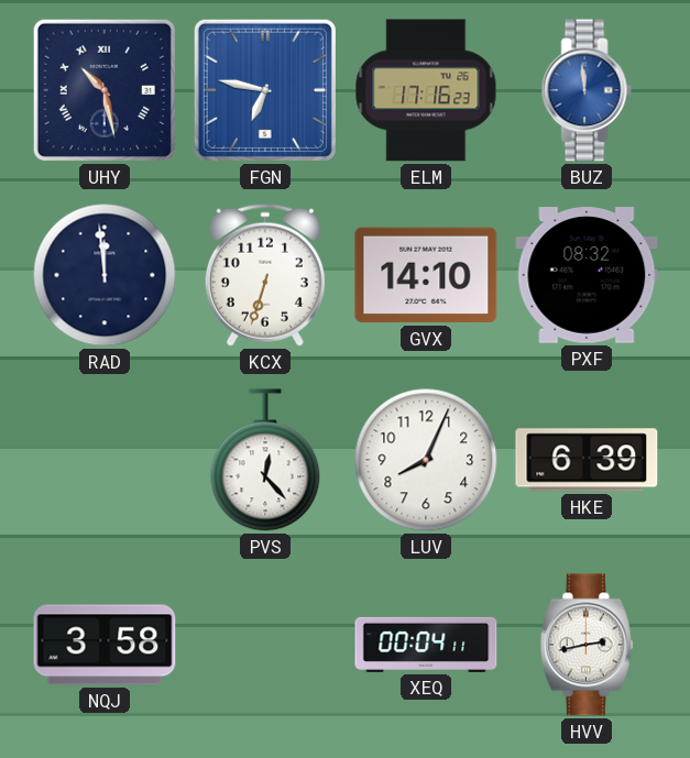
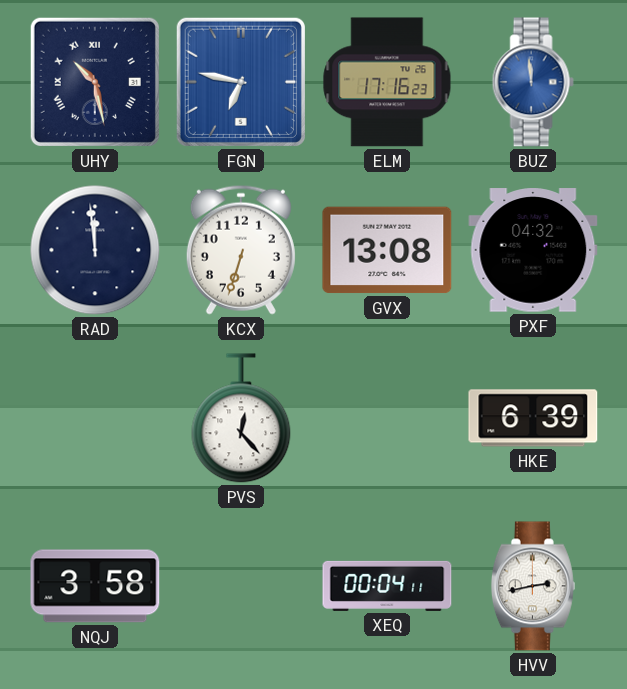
GVX: 14:10 -> 13:08 (387, 250)
PXF: 08:32 -> 04:32 (533, 250)
LUV: 8:04 -> none (426, 460)
